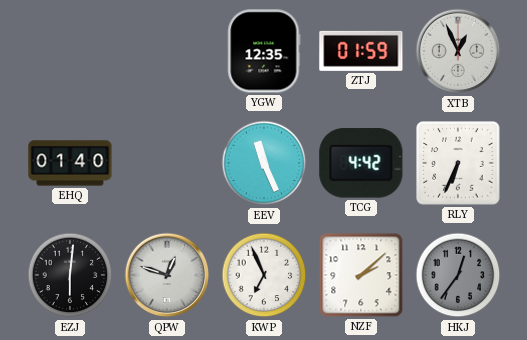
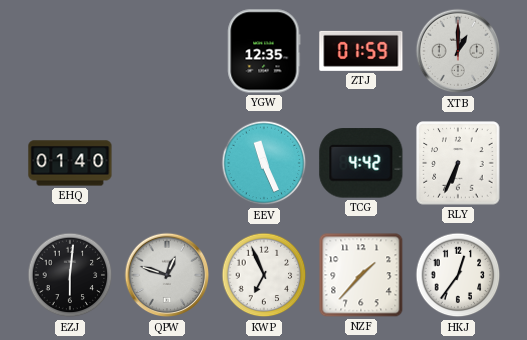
XTB: 12:56 -> 1:00 (458, 51)
NZF: 2:08 -> 1:37 (361, 275)
HKJ dial: grey -> white (458, 275)
